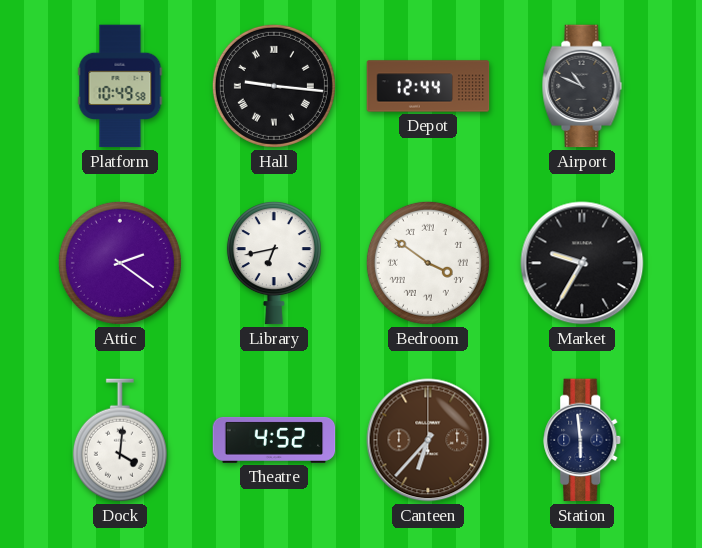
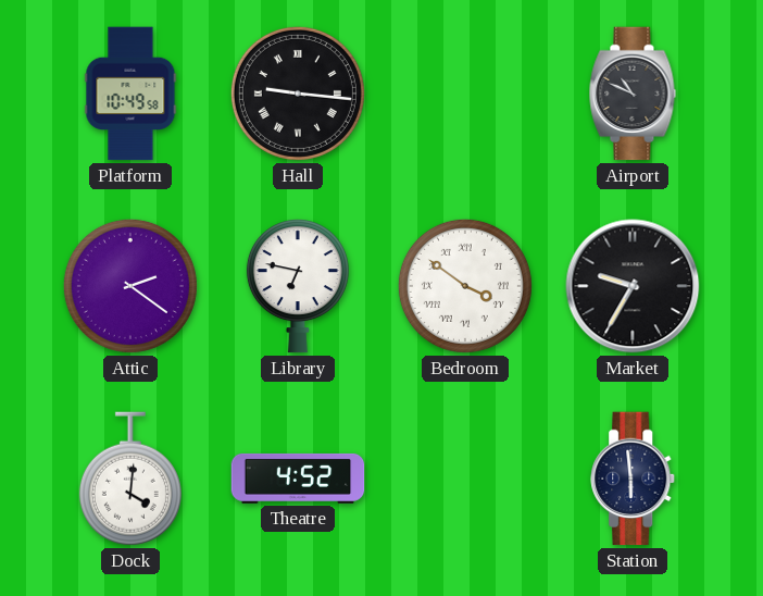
Depot: 12:44 -> none (428, 86)
Library: 6:43 -> 6:47 (298, 286)
Canteen: 6:37 -> none (428, 440)
